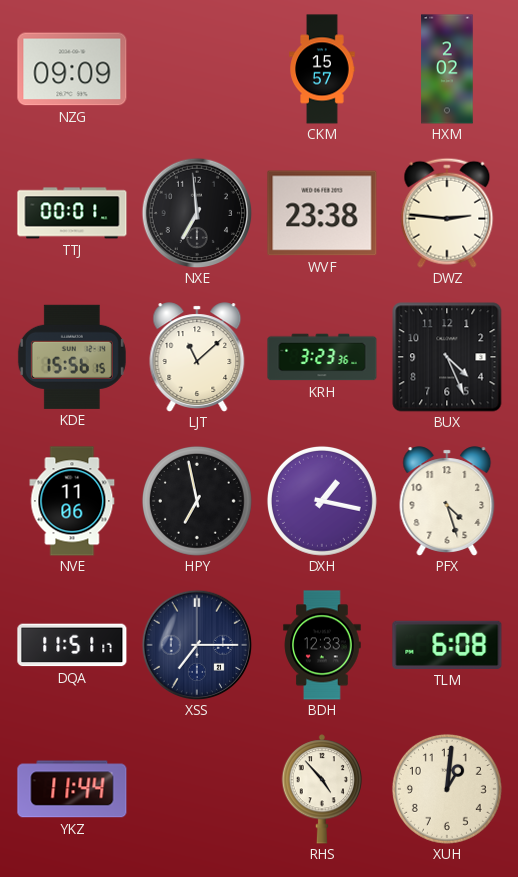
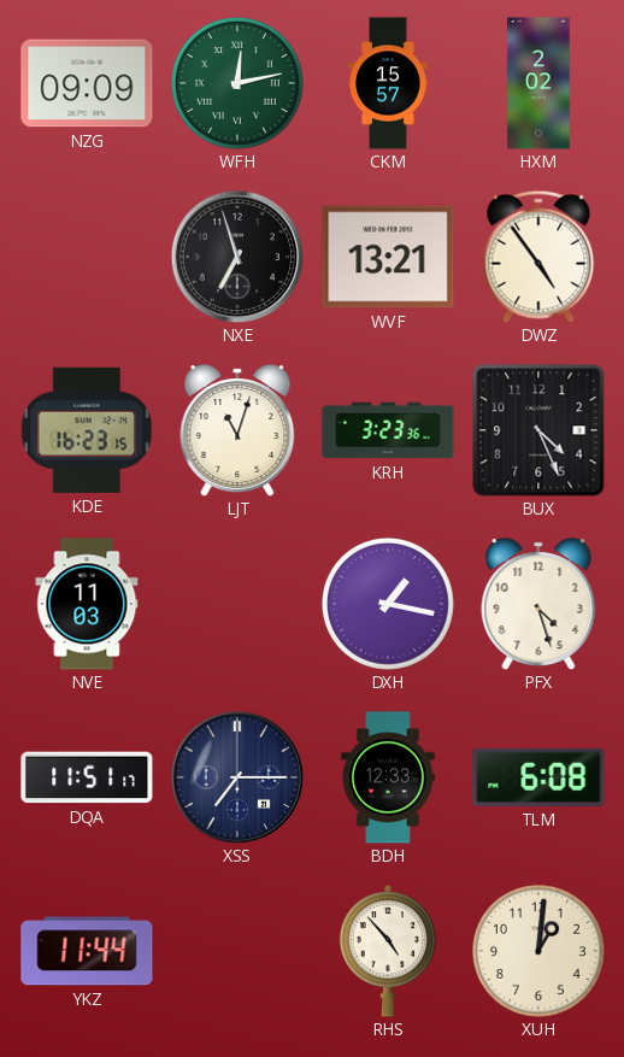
WFH: none -> 12:13 (237, 83)
TTJ: 00:01 -> none (72, 213)
NXE: 6:59 -> 6:57 (237, 257)
WVF: 23:38 -> 13:21 (388, 257)
DWZ: 2:46 -> 4:54 (538, 257)
KDE: 15:56 -> 16:23 (87, 430)
LJT: 11:08 -> 11:03 (237, 430)
NVE: 11:06 -> 11:03 (87, 604)
HPY: 6:58 -> none (197, 501)
